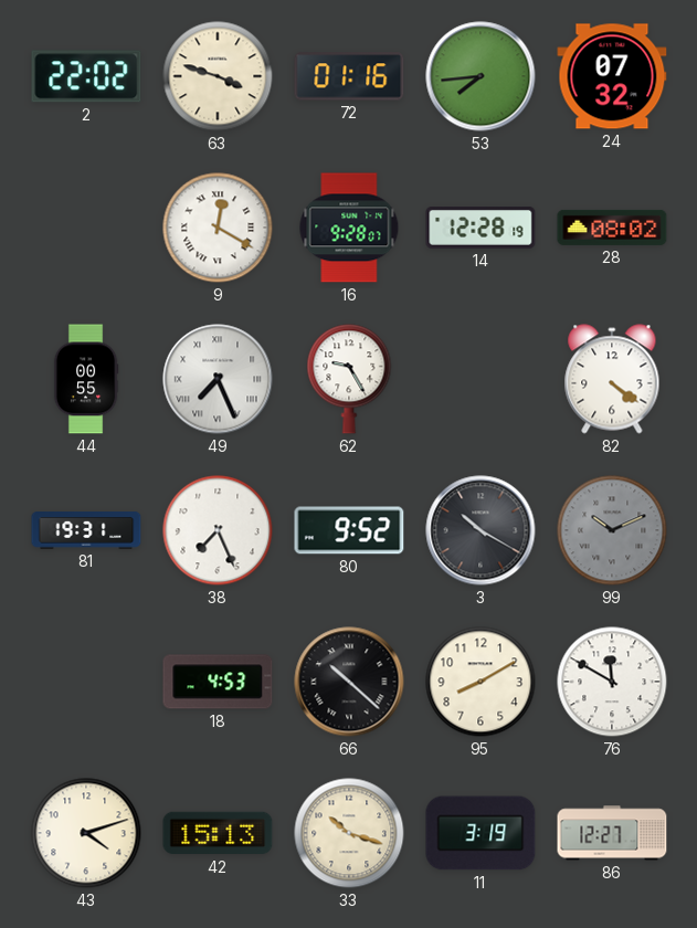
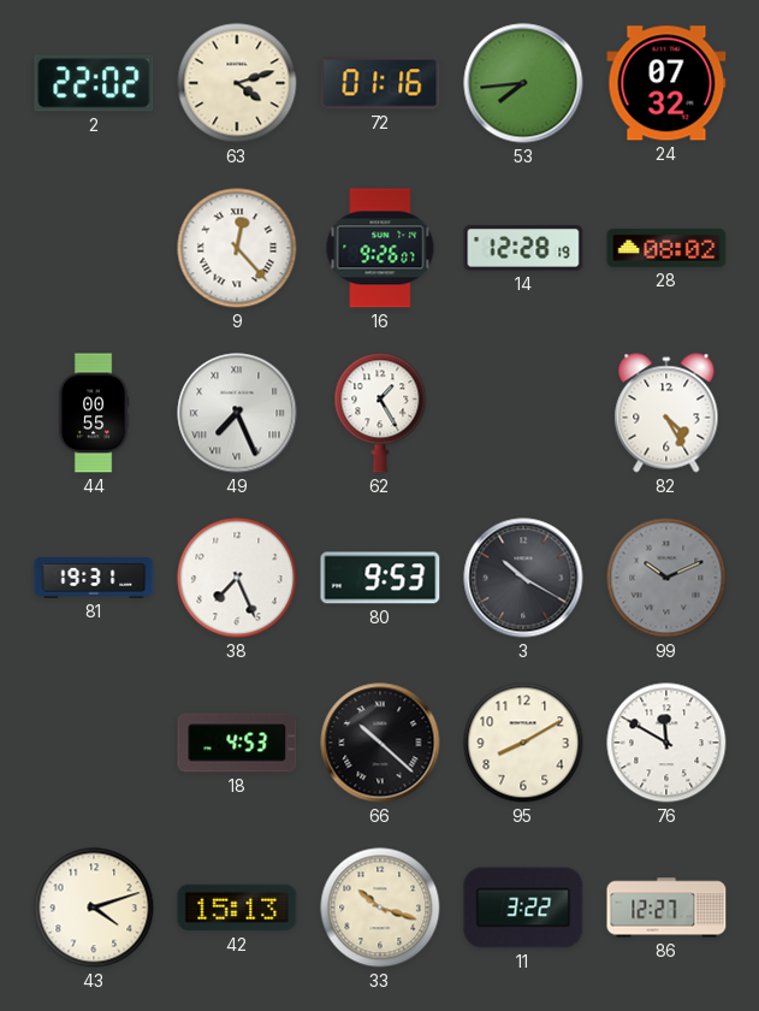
63: 3:48 -> 4:12 (237, 83)
9: 12:20 -> 12:23 (237, 248)
16: 9:28 -> 9:26 (380, 248)
62: 9:25 -> 1:25 (380, 413)
82: 4:21 -> 4:25 (666, 413)
80: 9:52 -> 9:53 (380, 578)
11: 3:19 -> 3:22 (523, 907)
